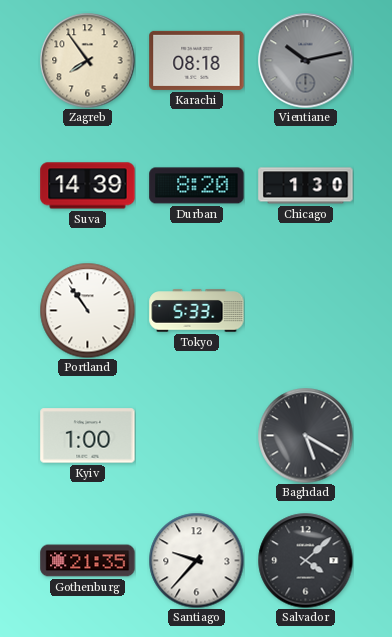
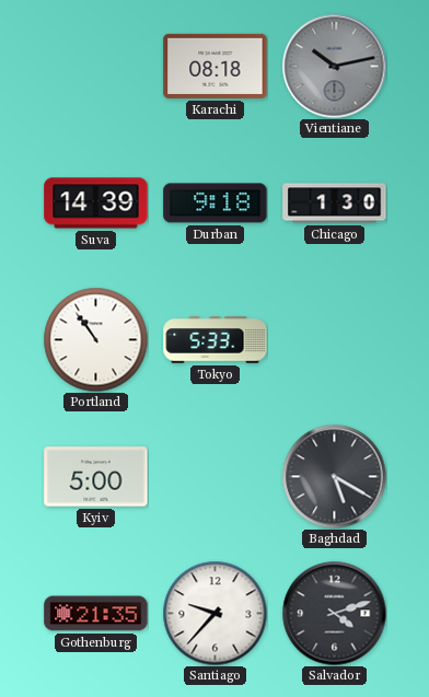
Zagreb: 7:54 -> none (87, 60)
Durban: 8:20 -> 9:18 (216, 204)
Kyiv: 1:00 -> 5:00 (96, 477)
Salvador: 4:08 -> 4:12 (334, 613)
